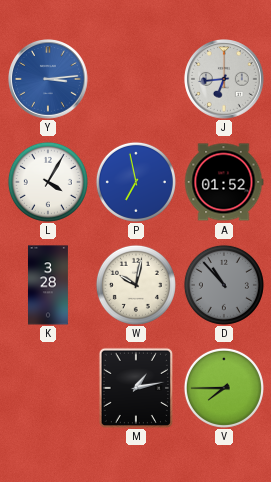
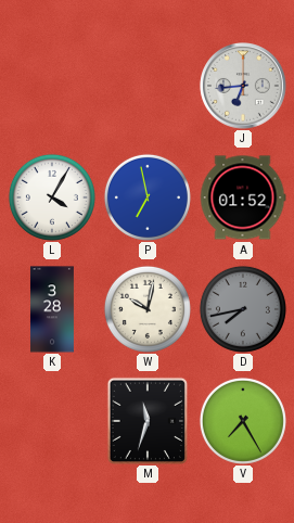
Y: 3:14 -> none (49, 80)
D: 10:53 -> 7:43 (243, 309)
M: 1:13 -> 11:33 (146, 420)
V: 7:45 -> 7:25 (243, 421)
